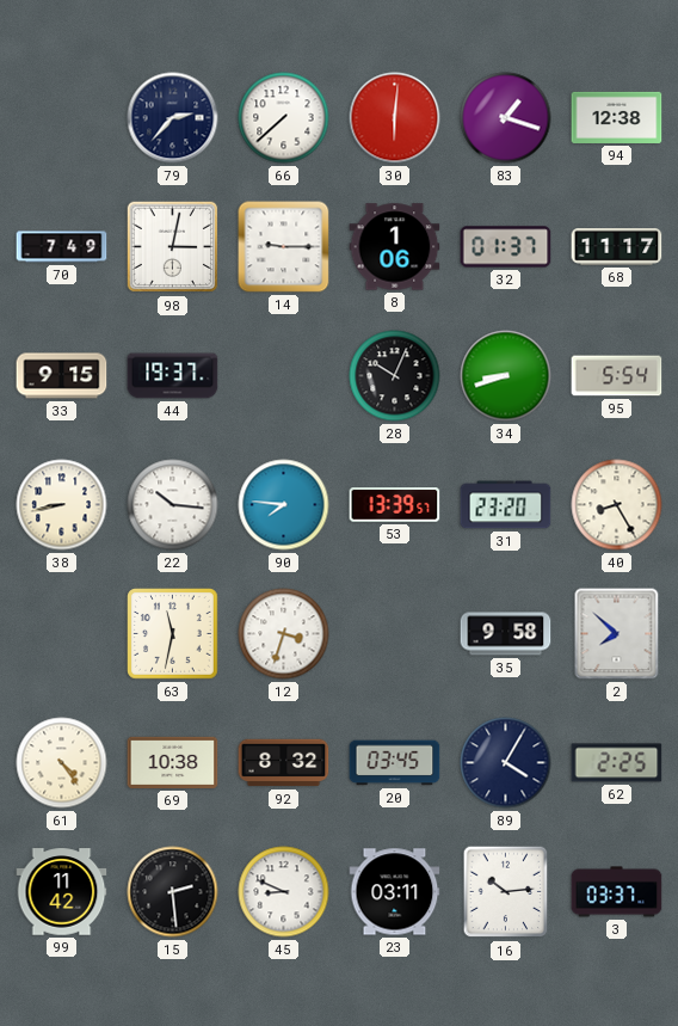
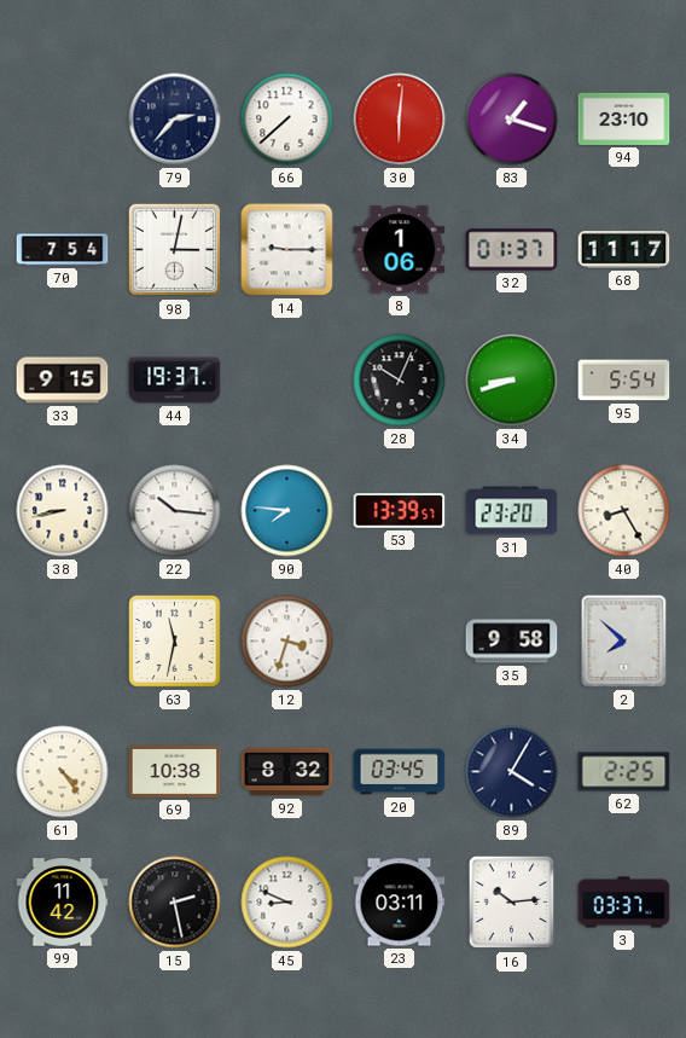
94: 12:38 -> 23:10 (624, 118)
70: 7:49 -> 7:54 (63, 250)
15: 2:29 -> 2:28 (175, 903)
